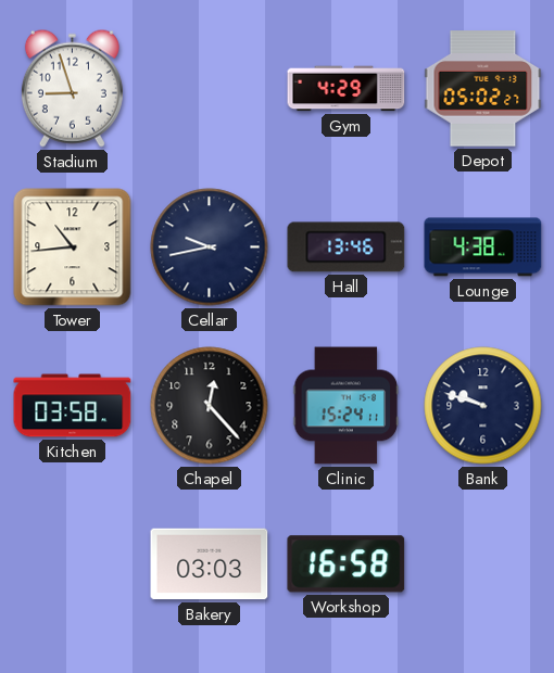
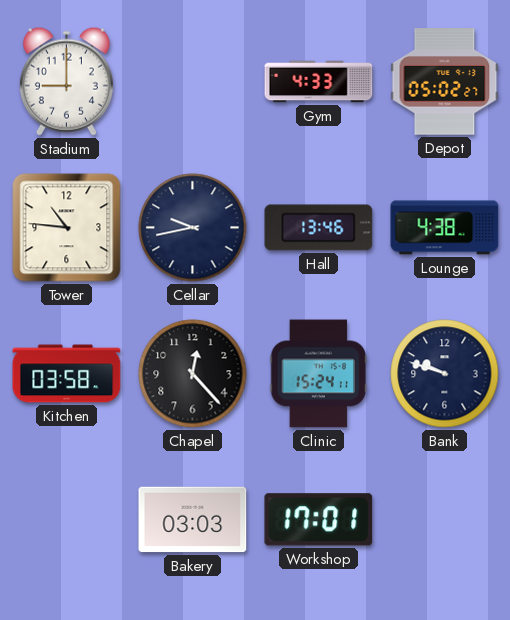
Stadium: 8:57 -> 9:00 (66, 81)
Gym: 4:29 -> 4:33 (319, 82)
Tower: 10:44 -> 10:46 (67, 228)
Workshop: 16:58 -> 17:01 (319, 520)
